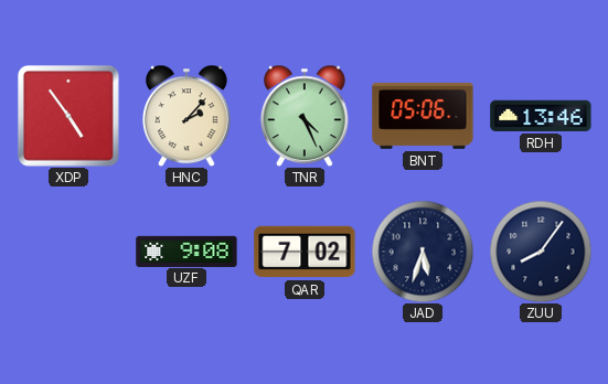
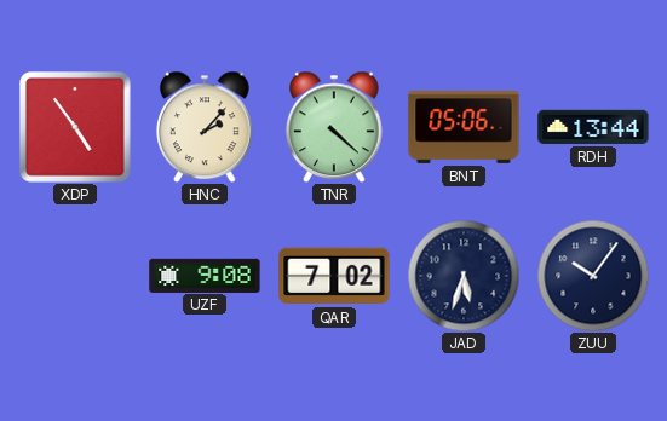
TNR: 4:26 -> 4:22 (335, 127)
RDH: 13:46 -> 13:44 (593, 127)
ZUU: 8:06 -> 10:06 (593, 276)
